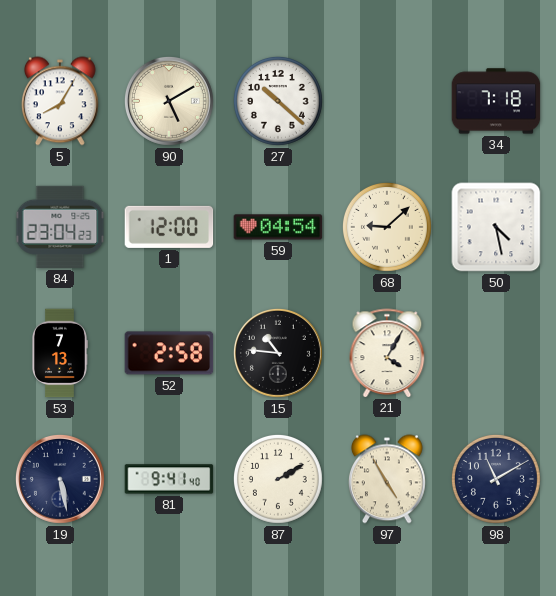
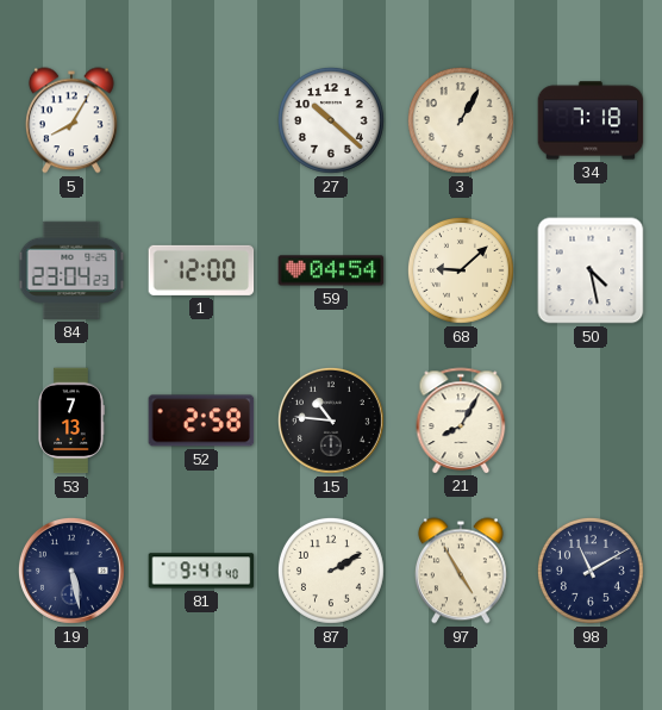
90: 5:10 -> none (169, 101)
3: none -> 1:05 (461, 120)
21: 4:05 -> 8:05 (461, 421)
